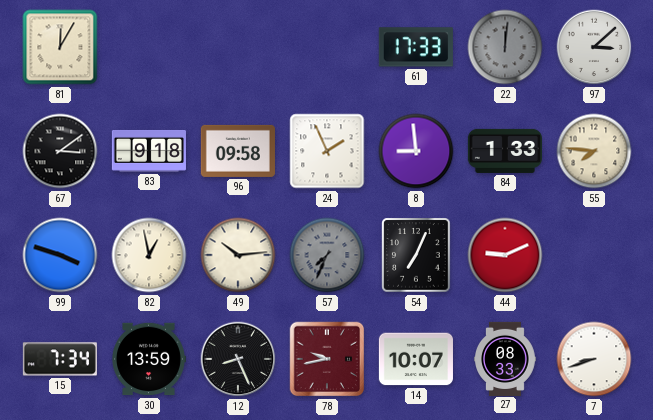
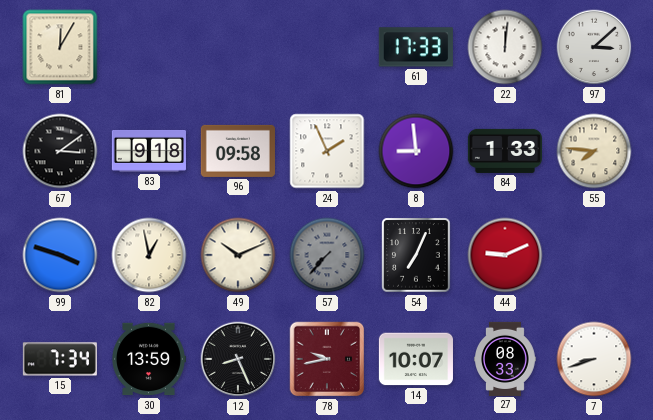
22 dial: grey -> white (505, 47)
49: 10:14 -> 10:11 (238, 255)
57: 7:34 -> 7:37 (327, 255)
